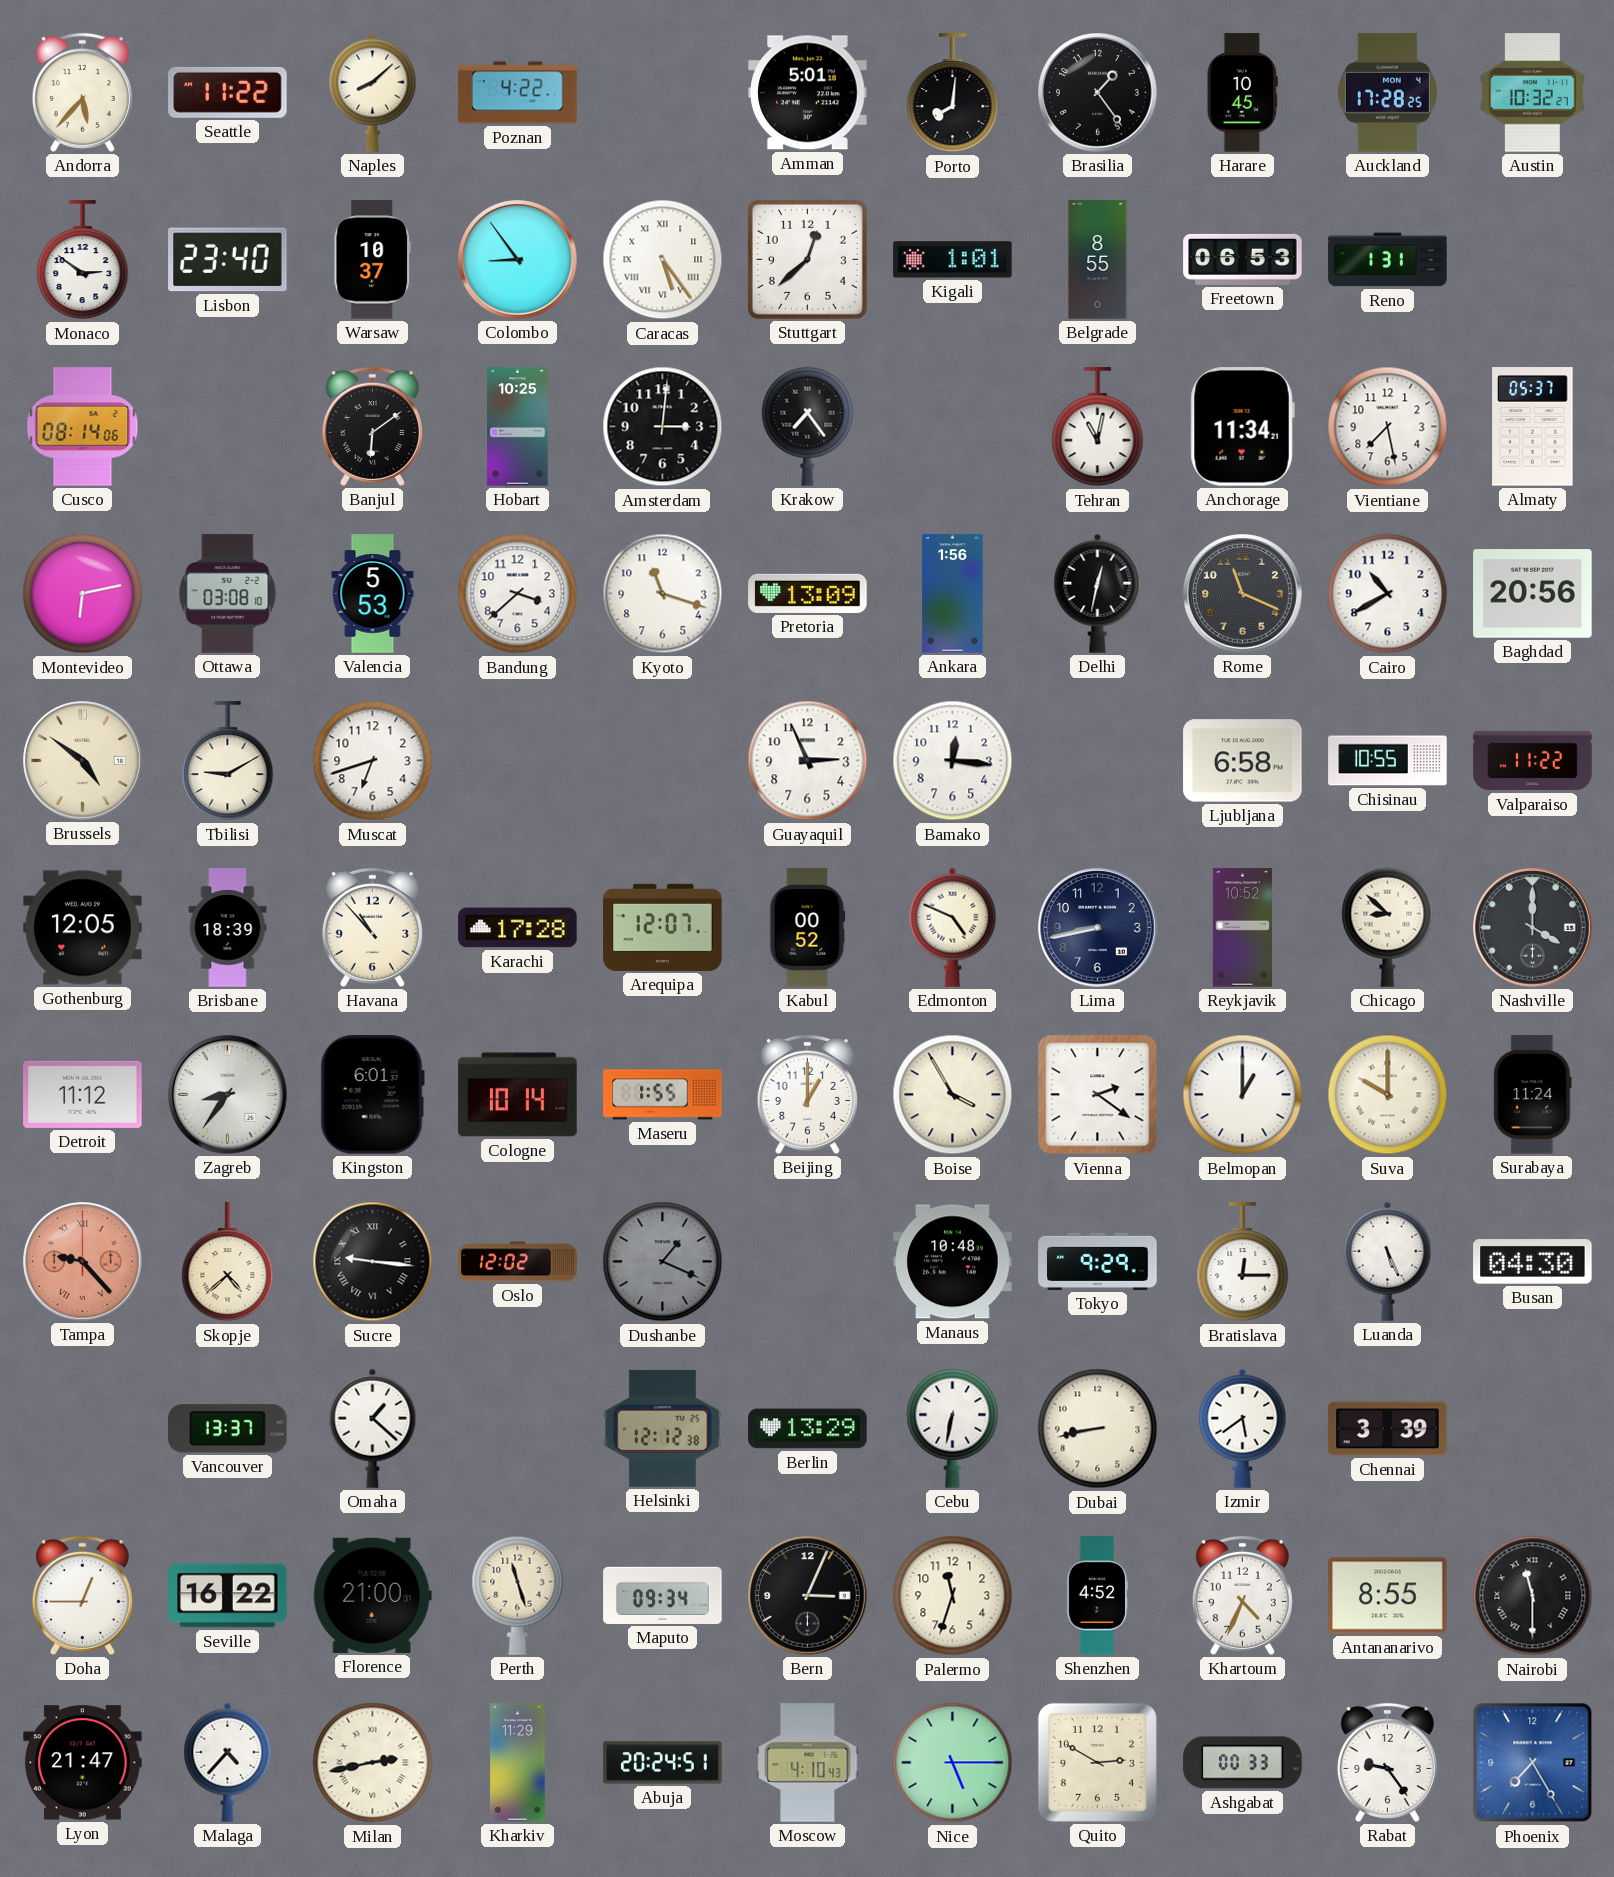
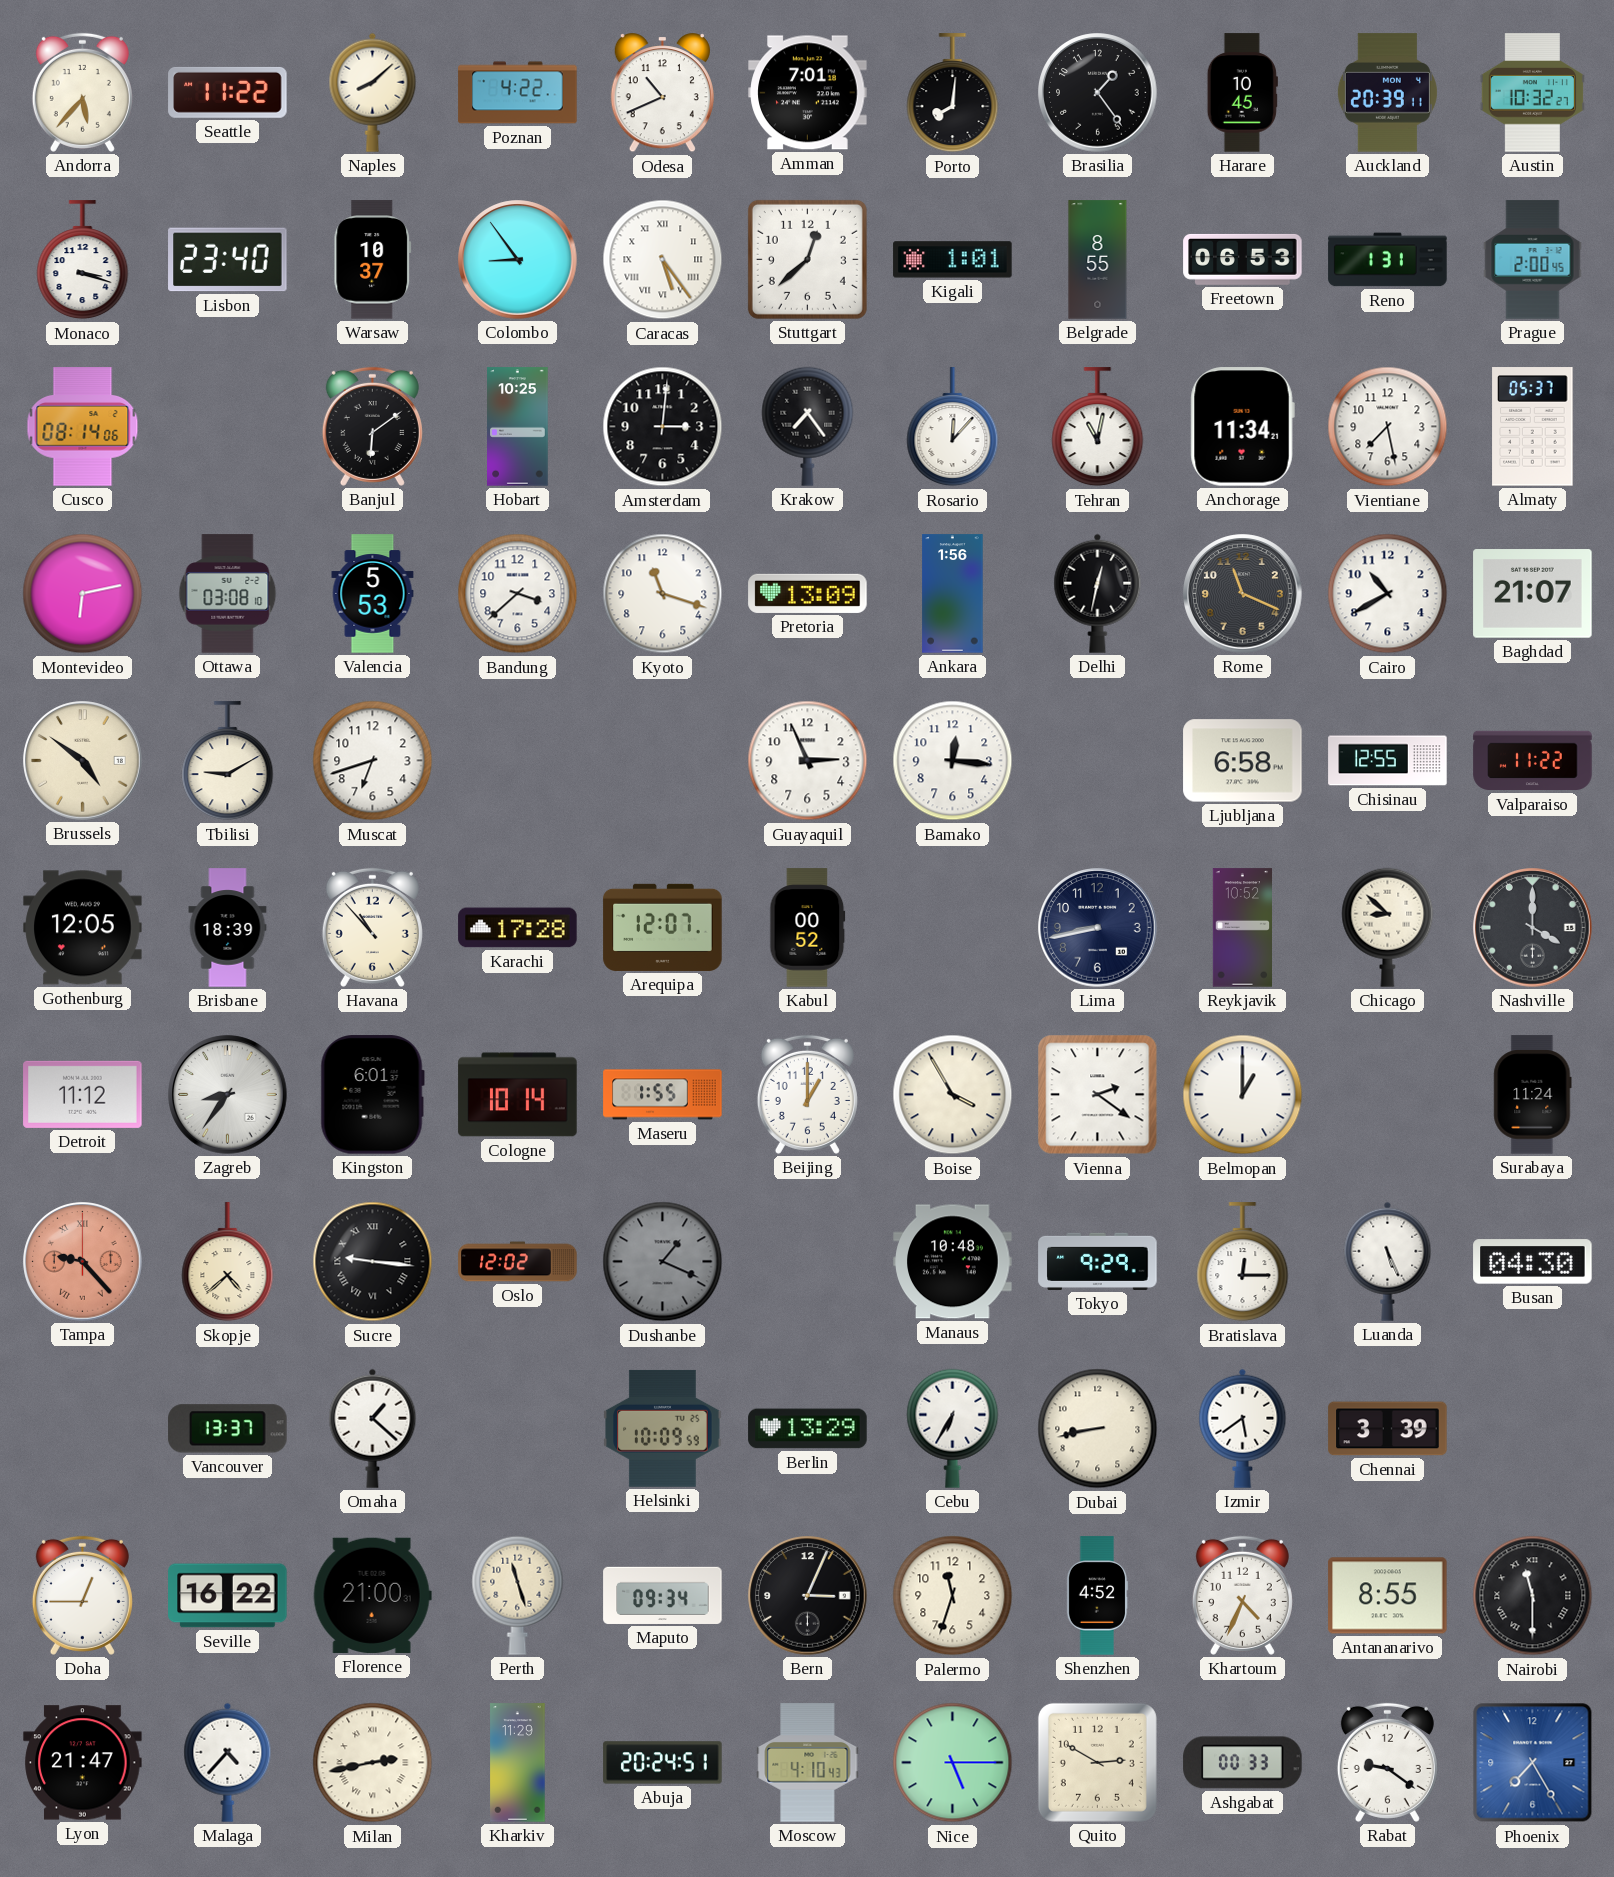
Odesa: none -> 10:41 (662, 93)
Amman: 5:01 -> 7:01 (808, 93)
Auckland: 17:28 -> 20:39 (1387, 93)
Monaco: 2:51 -> 3:18 (83, 260)
Prague: none -> 2:00 (1533, 260)
Rosario: none -> 12:07 (953, 427)
Baghdad: 20:56 -> 21:07 (1533, 594)
Chisinau: 10:55 -> 12:55 (1388, 761)
Edmonton: 4:49 -> none (953, 927)
Suva: 10:00 -> none (1388, 1095)
Helsinki: 12:12 -> 10:09 (663, 1428)
Cebu: 6:32 -> 6:35 (953, 1428)
Rabat: 9:24 -> 9:21 (1387, 1762)
